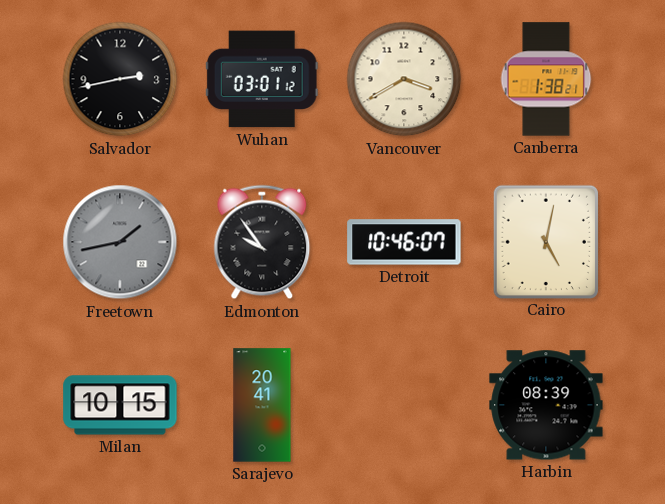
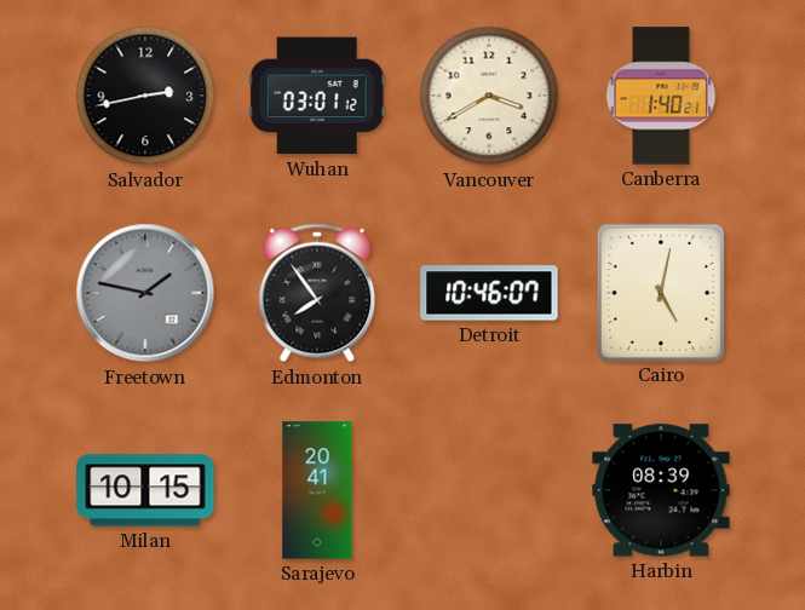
Canberra: 1:38 -> 1:40 (661, 96)
Freetown: 1:43 -> 1:47 (145, 293)
Edmonton: 9:54 -> 7:54 (317, 293)
